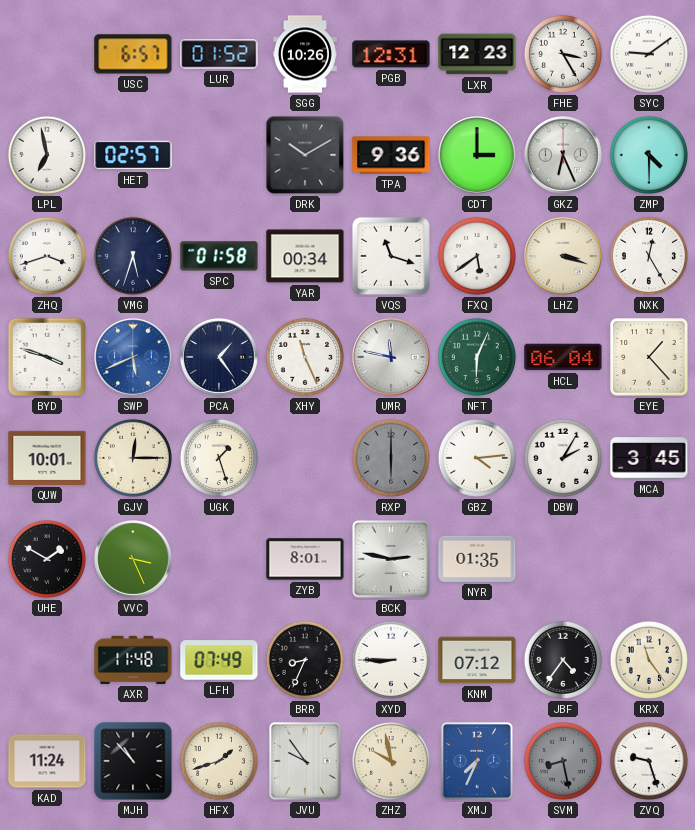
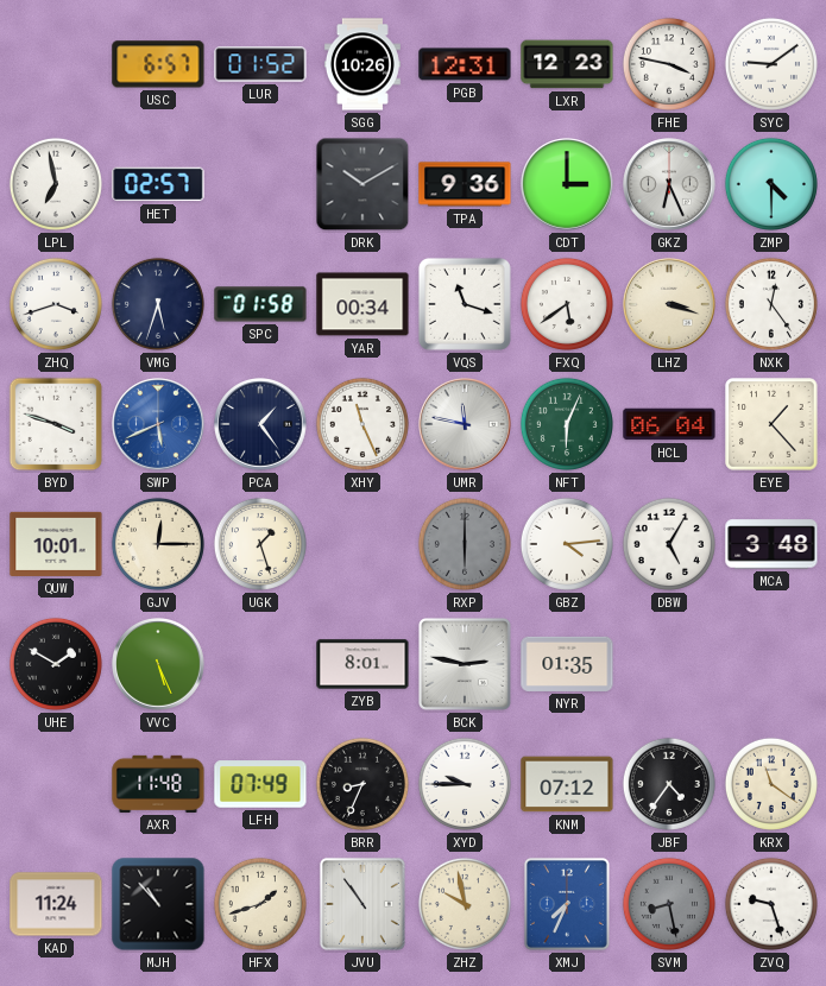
FHE: 3:25 -> 3:47 (669, 64)
NXK: 12:25 -> 12:24 (771, 304)
DBW: 2:05 -> 5:05 (669, 544)
MCA: 3:45 -> 3:48 (771, 544)
VVC: 3:26 -> 5:26 (159, 665)
XYD: 8:45 -> 9:45 (465, 784)
KRX: 11:24 -> 11:21 (771, 784)
JVU: 9:54 -> 10:54 (362, 904)
